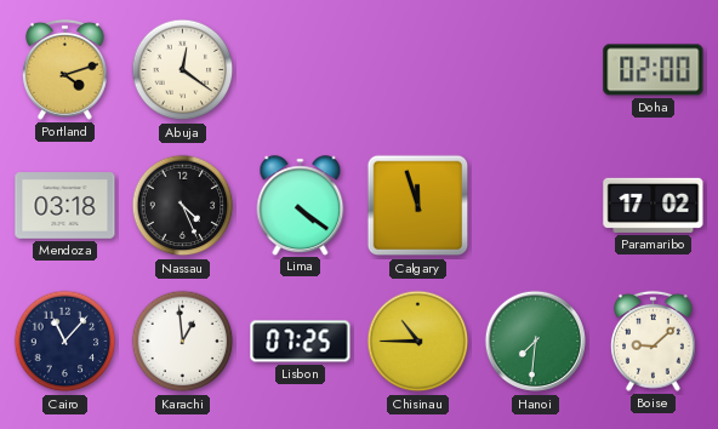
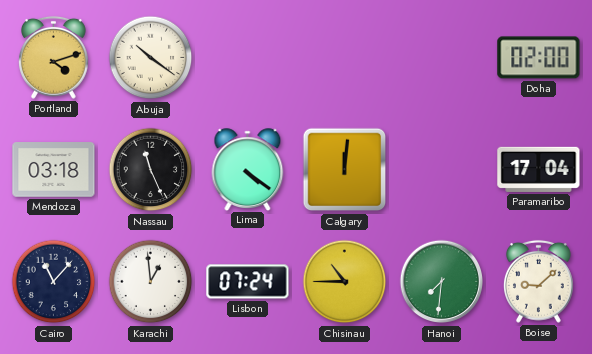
Abuja: 12:21 -> 10:21 (151, 58)
Nassau: 4:26 -> 11:26 (151, 170)
Calgary: 11:57 -> 12:01 (345, 170)
Paramaribo: 17:02 -> 17:04 (539, 169)
Lisbon: 07:25 -> 07:24 (248, 282)
